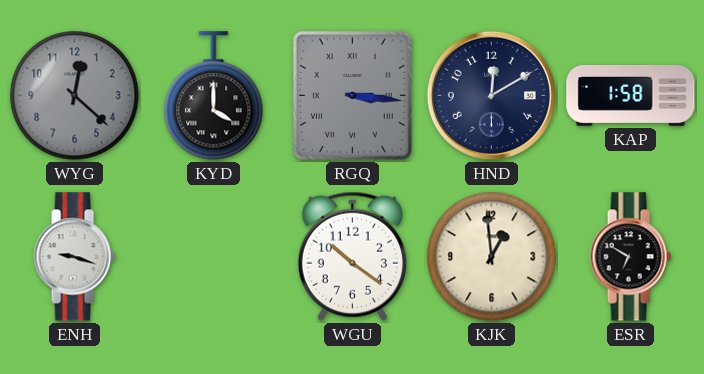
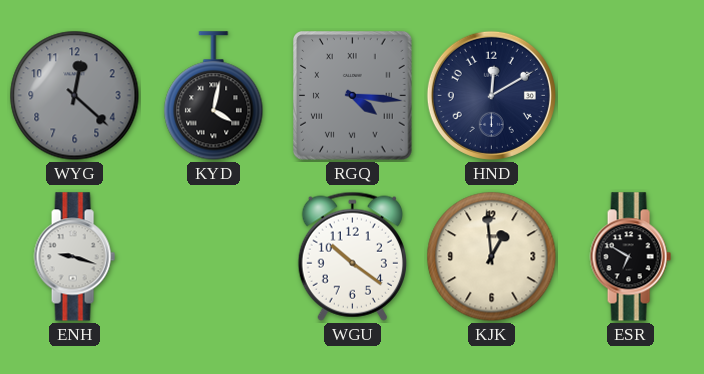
KYD: 4:00 -> 4:02 (214, 96)
RGQ: 3:16 -> 4:16 (353, 96)
KAP: 1:58 -> none (631, 95)
